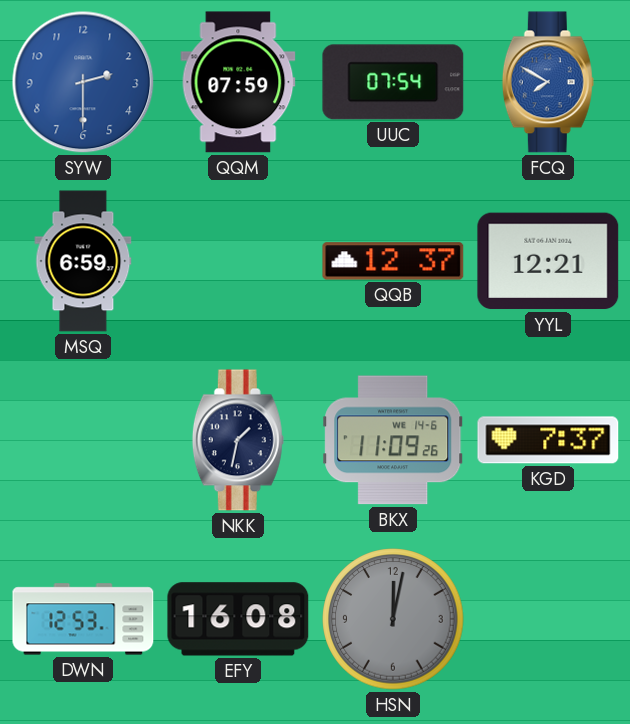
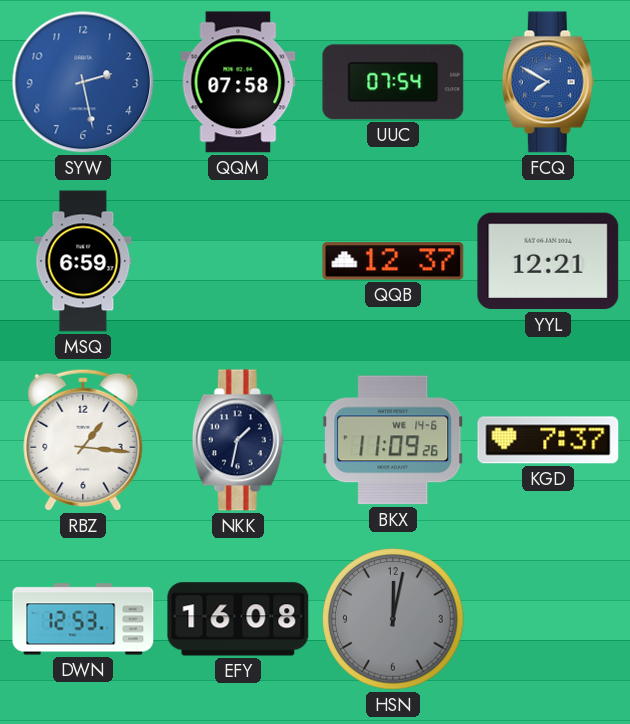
SYW: 2:30 -> 2:28 (83, 82)
QQM: 07:59 -> 07:58 (238, 82)
RBZ: none -> 1:16 (83, 440)
